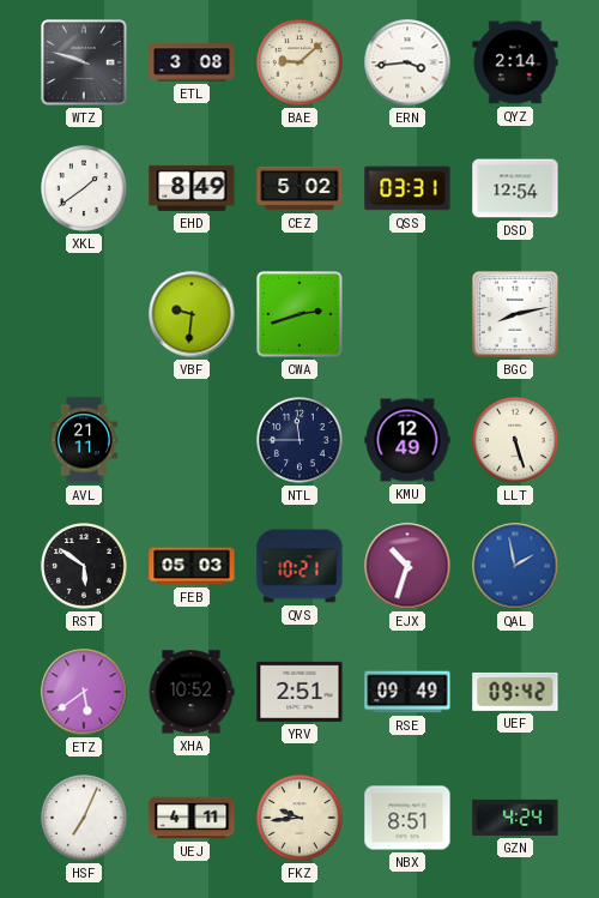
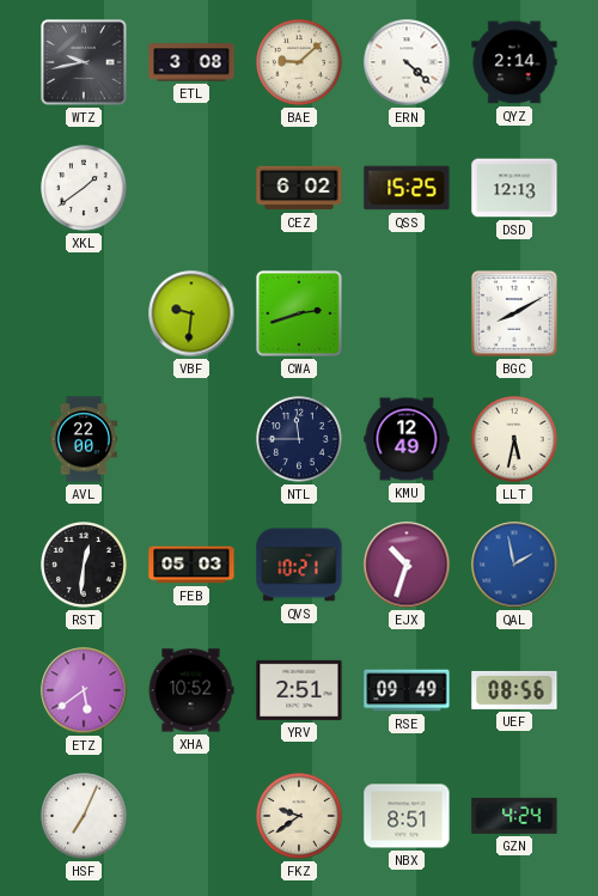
WTZ: 9:48 -> 9:43 (84, 62)
ERN: 3:44 -> 4:22 (407, 62)
EHD: 8:49 -> none (192, 188)
CEZ: 5:02 -> 6:02 (299, 188)
QSS: 03:31 -> 15:25 (407, 188)
DSD: 12:54 -> 12:13 (514, 188)
BGC: 8:13 -> 8:10 (514, 313)
AVL: 21:11 -> 22:00 (84, 439)
LLT: 5:27 -> 5:32 (514, 439)
RST: 5:51 -> 12:31 (84, 565)
UEF: 09:42 -> 08:56 (514, 690)
UEJ: 4:11 -> none (192, 818)
FKZ: 9:44 -> 9:39 (299, 816)
